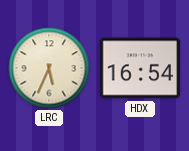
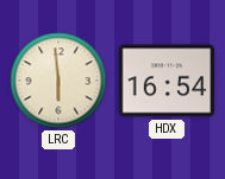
LRC: 5:34 -> 5:59 (58, 81)
